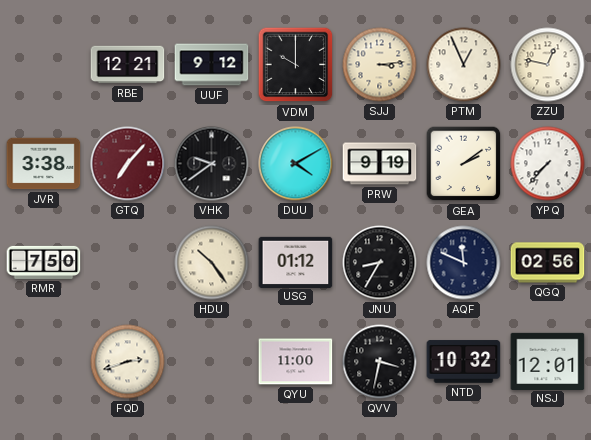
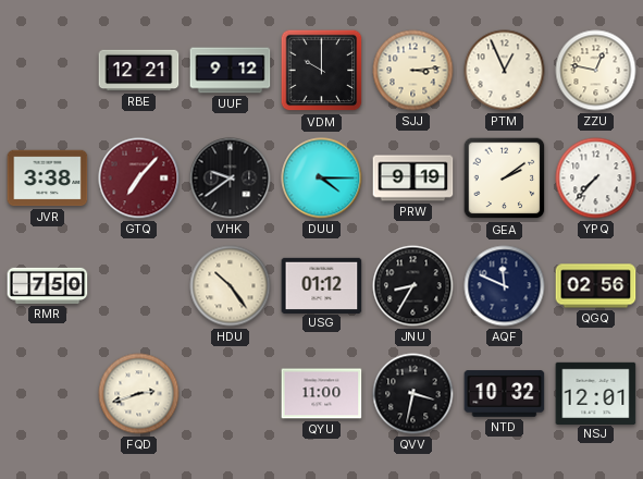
DUU: 4:10 -> 4:15 (322, 179)
